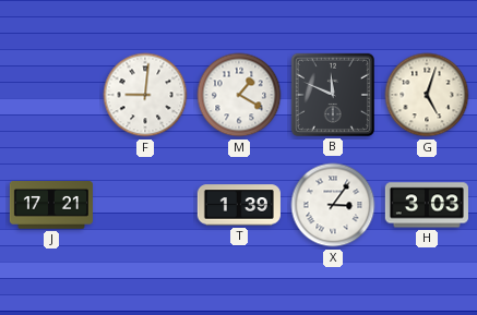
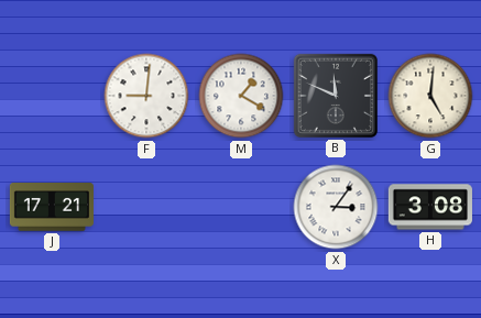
G: 5:03 -> 5:01 (430, 96)
T: 1:39 -> none (239, 205)
H: 3:03 -> 3:08 (430, 207)
